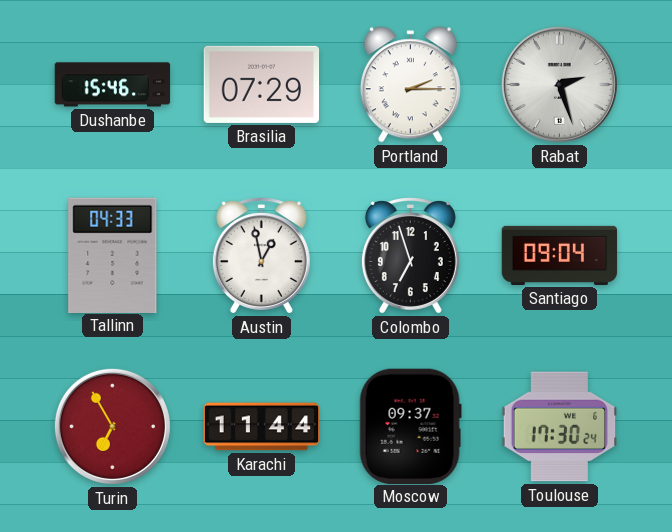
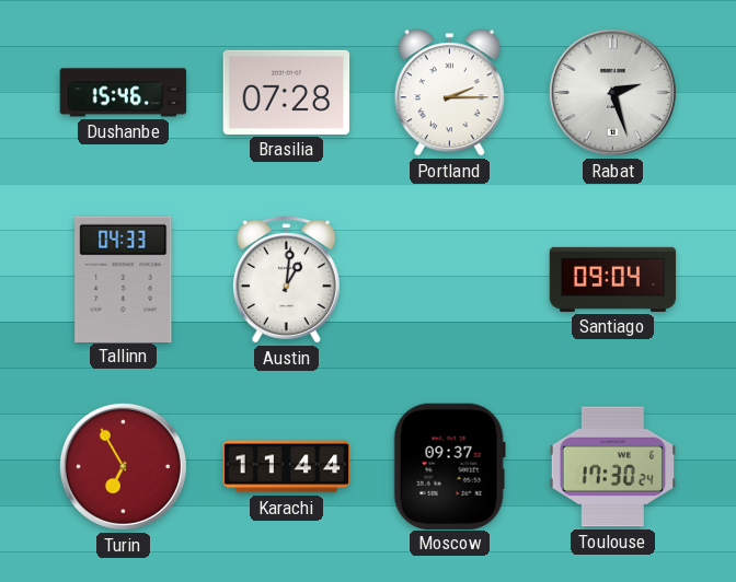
Brasilia: 07:29 -> 07:28 (287, 92)
Austin: 12:58 -> 1:01 (286, 280)
Colombo: 6:57 -> none (410, 256)
